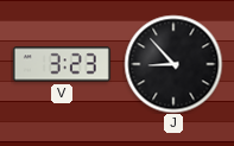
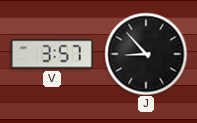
V: 3:23 -> 3:57 (52, 54)
